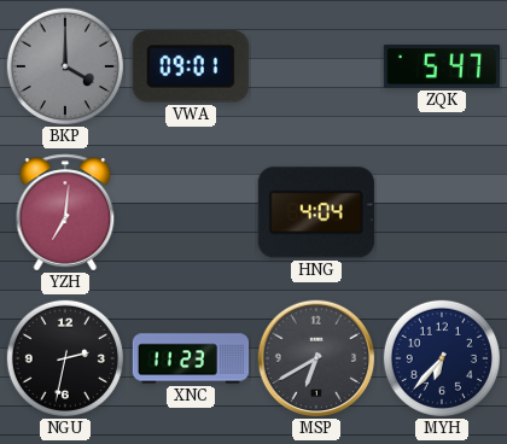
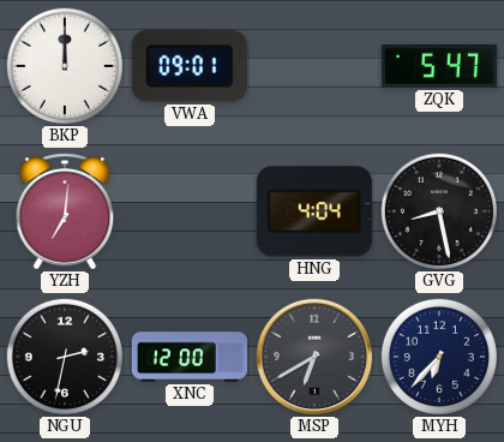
BKP: 4:00 -> 12:00 (64, 65)
BKP dial: grey -> white (64, 65)
GVG: none -> 8:28 (438, 210)
XNC: 11:23 -> 12:00 (190, 357)
